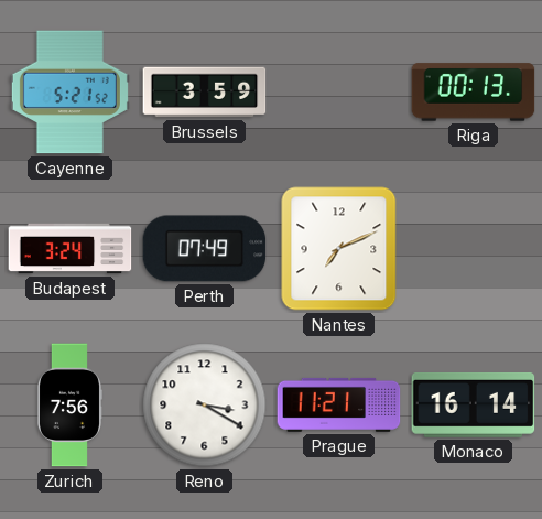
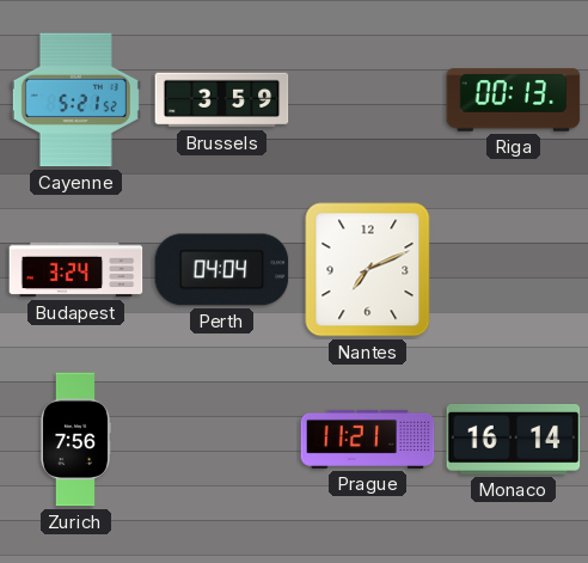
Perth: 07:49 -> 04:04 (222, 270)
Reno: 3:20 -> none (205, 406)
